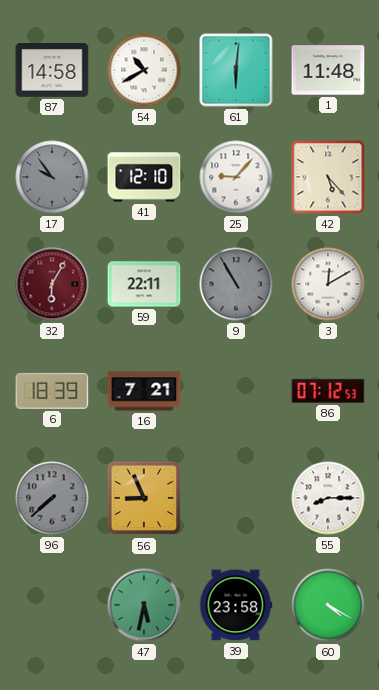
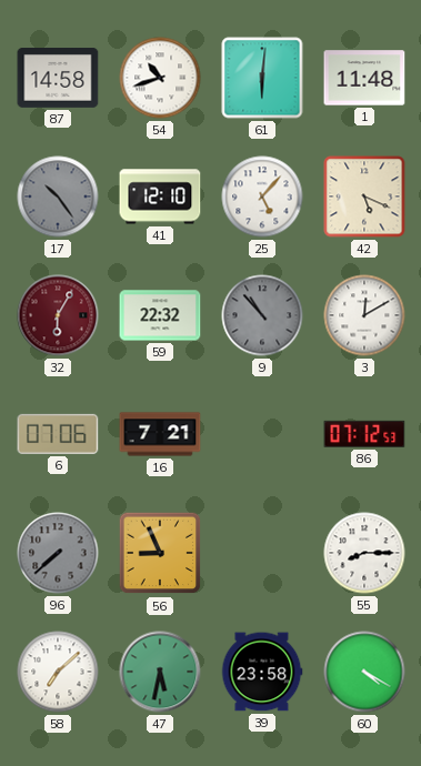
54: 10:40 -> 10:42 (160, 78)
17: 9:54 -> 10:24 (58, 196)
25: 9:07 -> 5:07 (262, 196)
42: 5:23 -> 5:19 (364, 196)
59: 22:11 -> 22:32 (160, 315)
9: 10:55 -> 10:53 (262, 315)
6: 18:39 -> 07:06 (58, 434)
58: none -> 7:08 (58, 672)
